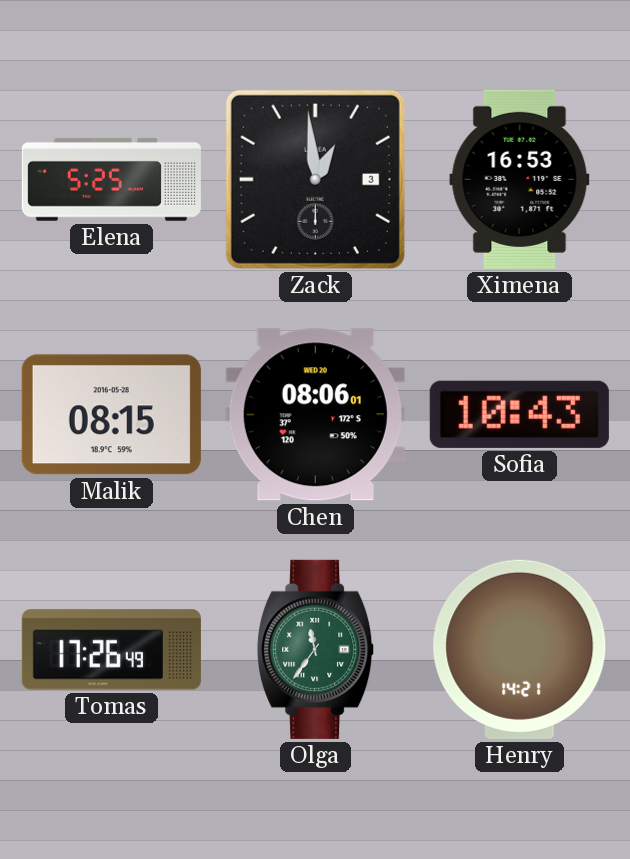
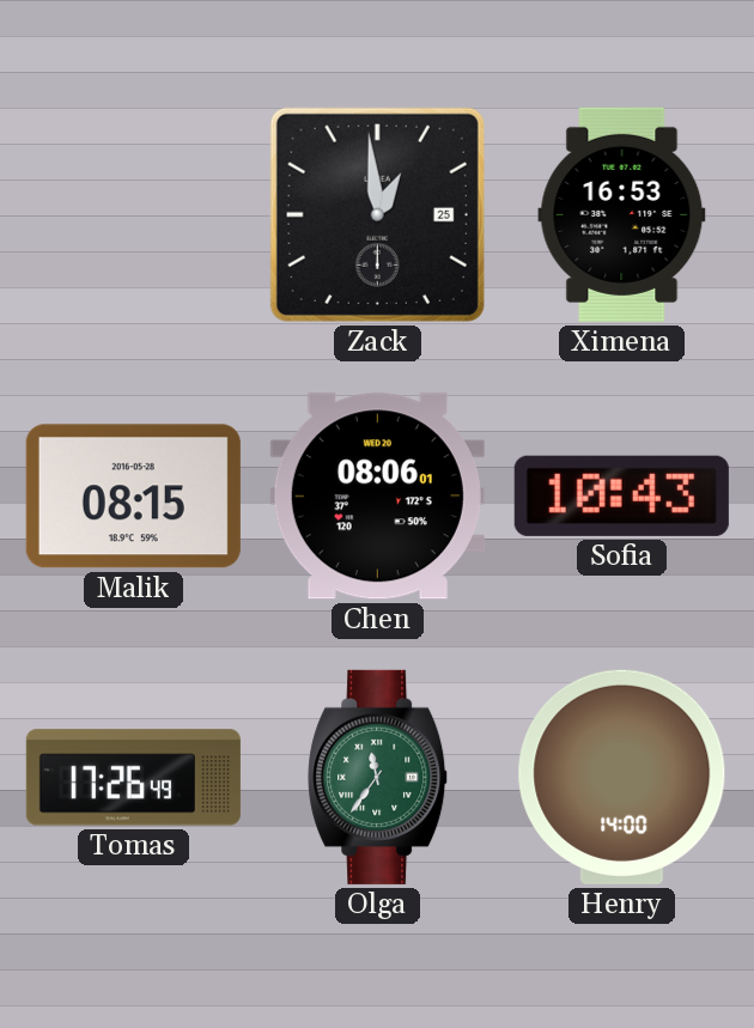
Elena: 5:25 -> none (111, 179)
Zack date: 3 -> 25 (377, 214)
Henry: 14:21 -> 14:00 (622, 777)
